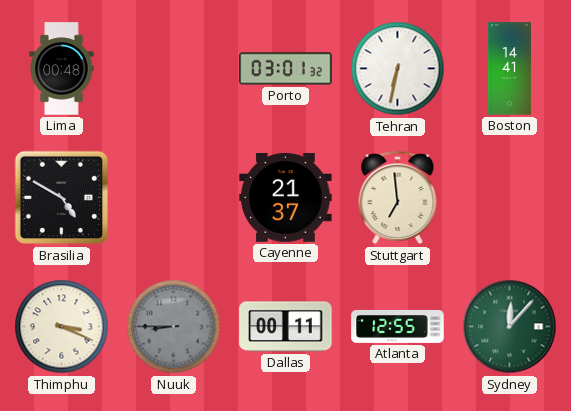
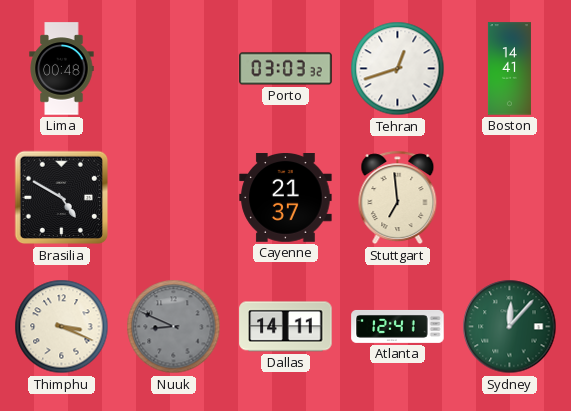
Porto: 03:01 -> 03:03 (286, 69)
Tehran: 6:32 -> 12:42 (398, 69)
Nuuk: 8:45 -> 8:49 (174, 327)
Dallas: 00:11 -> 14:11 (286, 327)
Atlanta: 12:55 -> 12:41 (398, 327)
